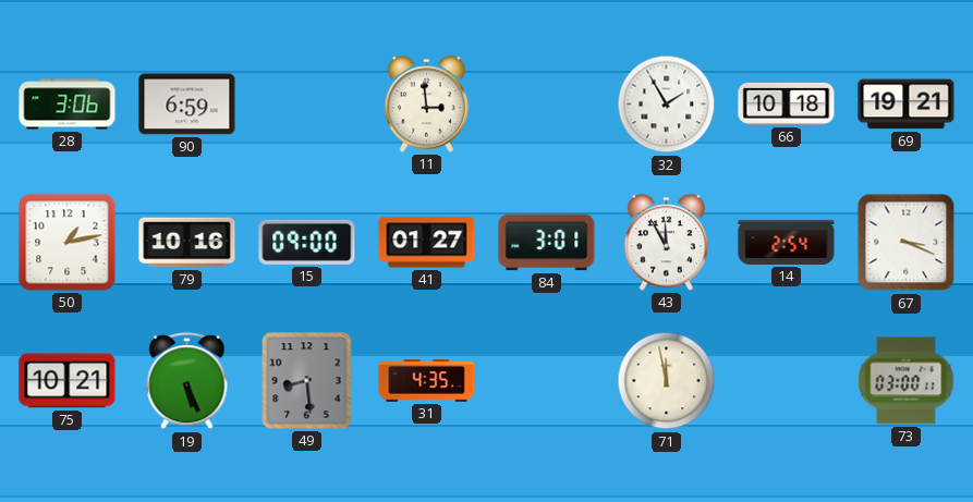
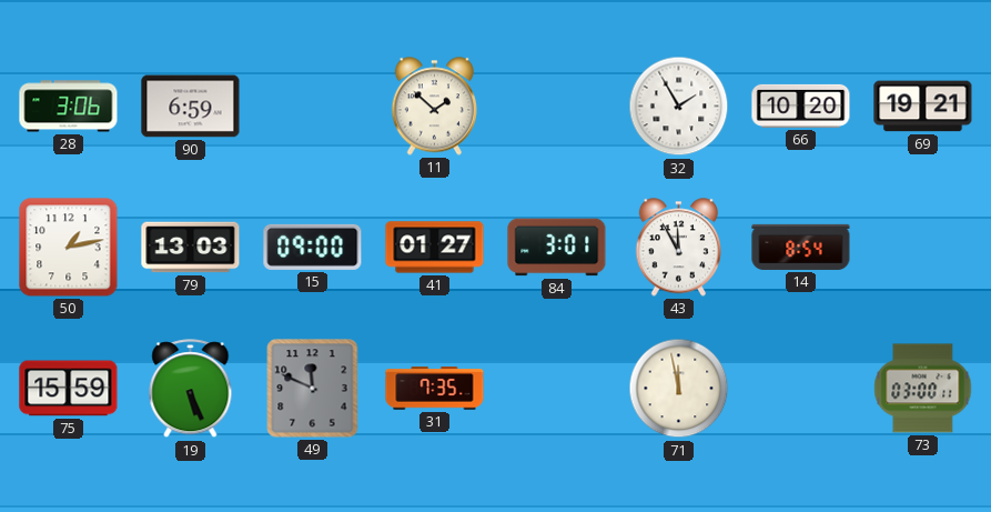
11: 2:59 -> 1:52 (435, 107)
66: 10:18 -> 10:20 (801, 106)
79: 10:16 -> 13:03 (191, 248)
14: 2:54 -> 8:54 (801, 247)
67: 3:19 -> none (907, 243)
75: 10:21 -> 15:59 (69, 389)
49: 8:29 -> 11:49 (313, 389)
31: 4:35 -> 7:35 (435, 389)
